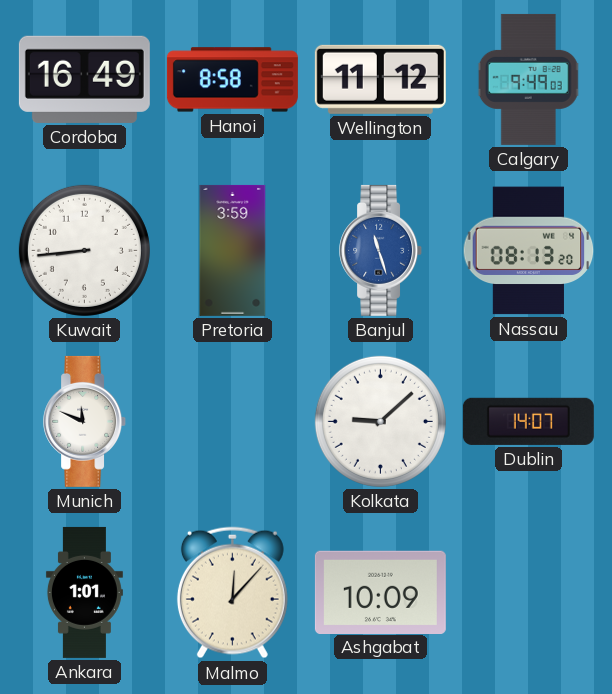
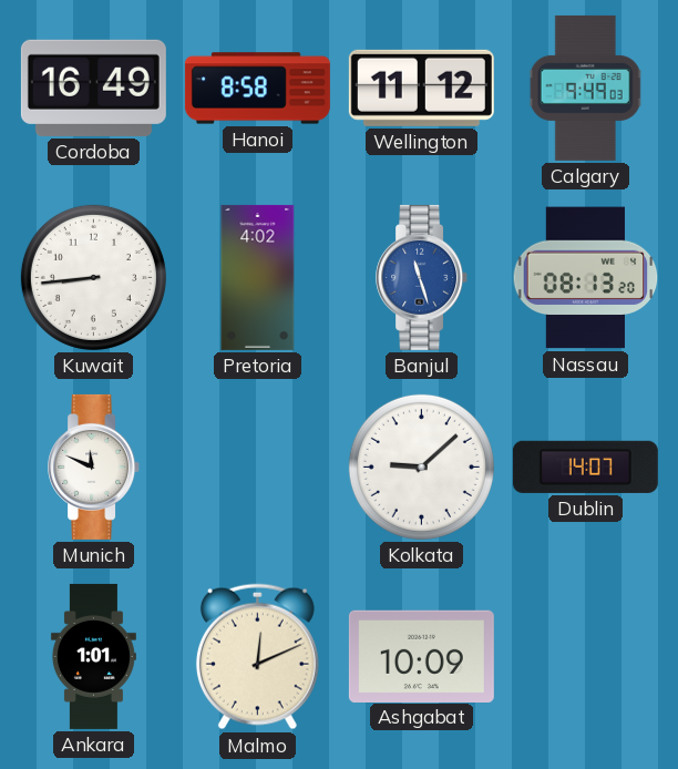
Pretoria: 3:59 -> 4:02 (258, 277)
Malmo: 12:07 -> 12:11 (257, 657)
